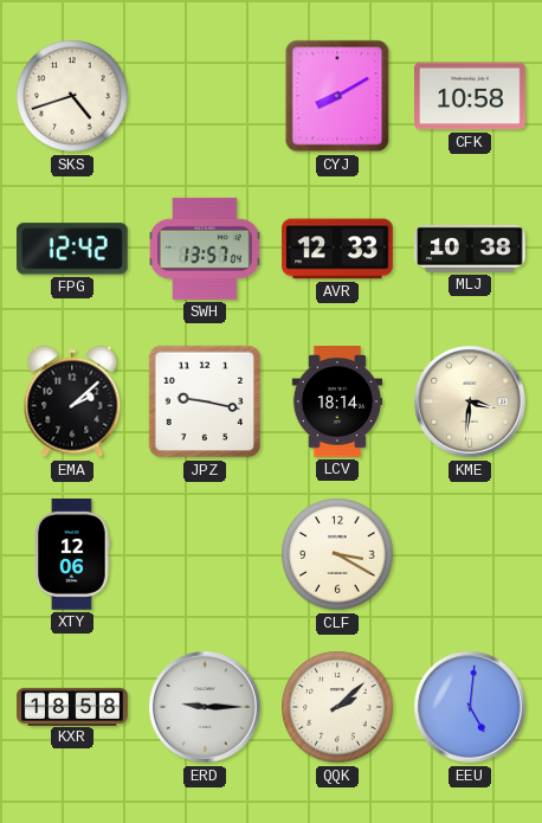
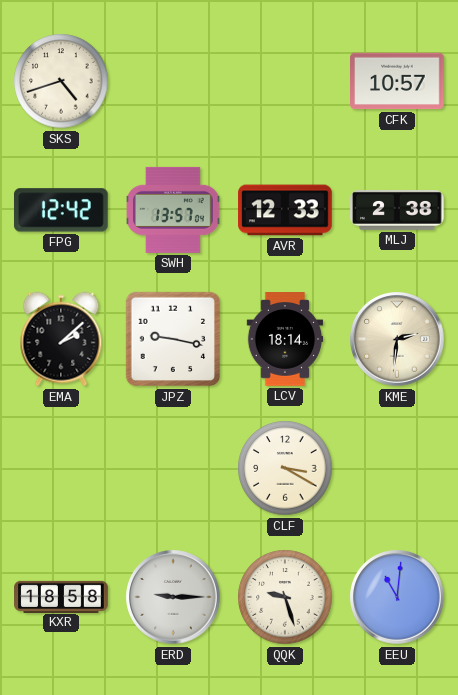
CYJ: 8:10 -> none (337, 96)
CFK: 10:58 -> 10:57 (397, 81)
MLJ: 10:38 -> 2:38 (397, 210)
KME: 3:31 -> 2:31 (397, 339)
XTY: 12:06 -> none (72, 554)
QQK: 2:08 -> 9:27 (285, 597)
EEU: 5:01 -> 11:01 (397, 597)
